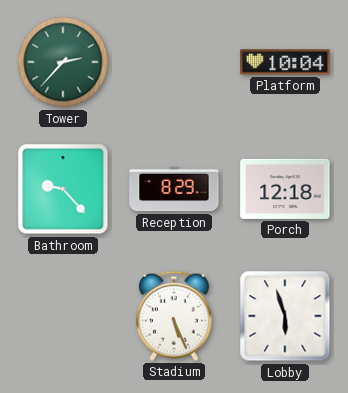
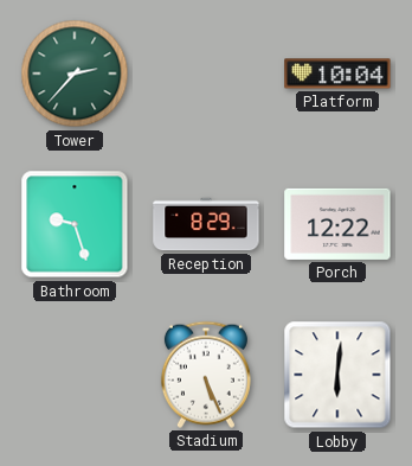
Bathroom: 9:23 -> 9:27 (75, 224)
Porch: 12:18 -> 12:22 (337, 224)
Lobby: 5:57 -> 6:01 (337, 375)
